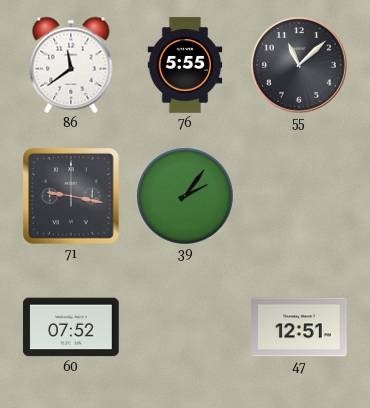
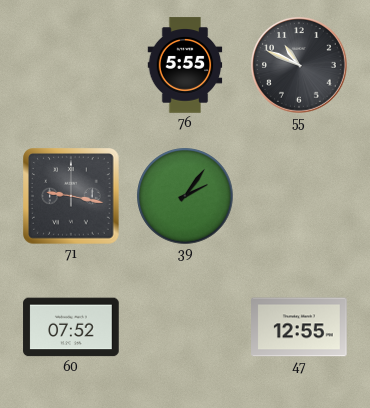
86: 11:39 -> none (71, 65)
55: 11:08 -> 10:49 (299, 65)
47: 12:51 -> 12:55 (299, 327)
